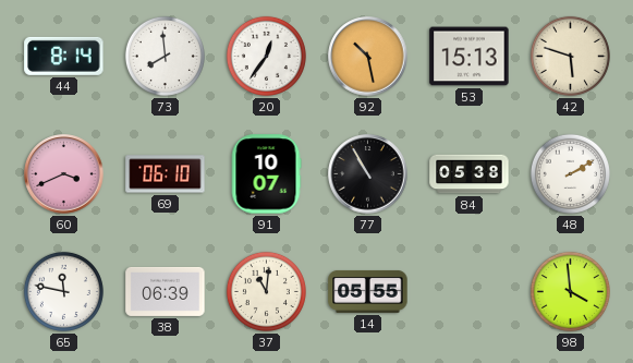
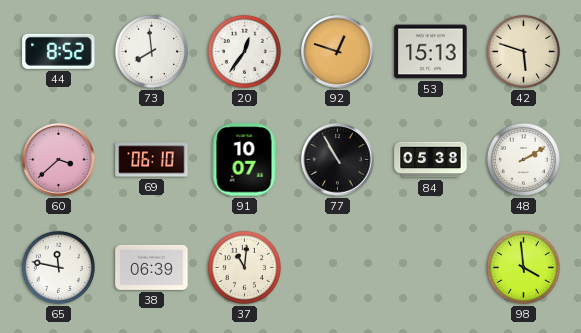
44: 8:14 -> 8:52 (59, 51)
92: 10:28 -> 12:48 (338, 52)
60: 3:41 -> 3:38 (59, 160)
14: 05:55 -> none (368, 291)
